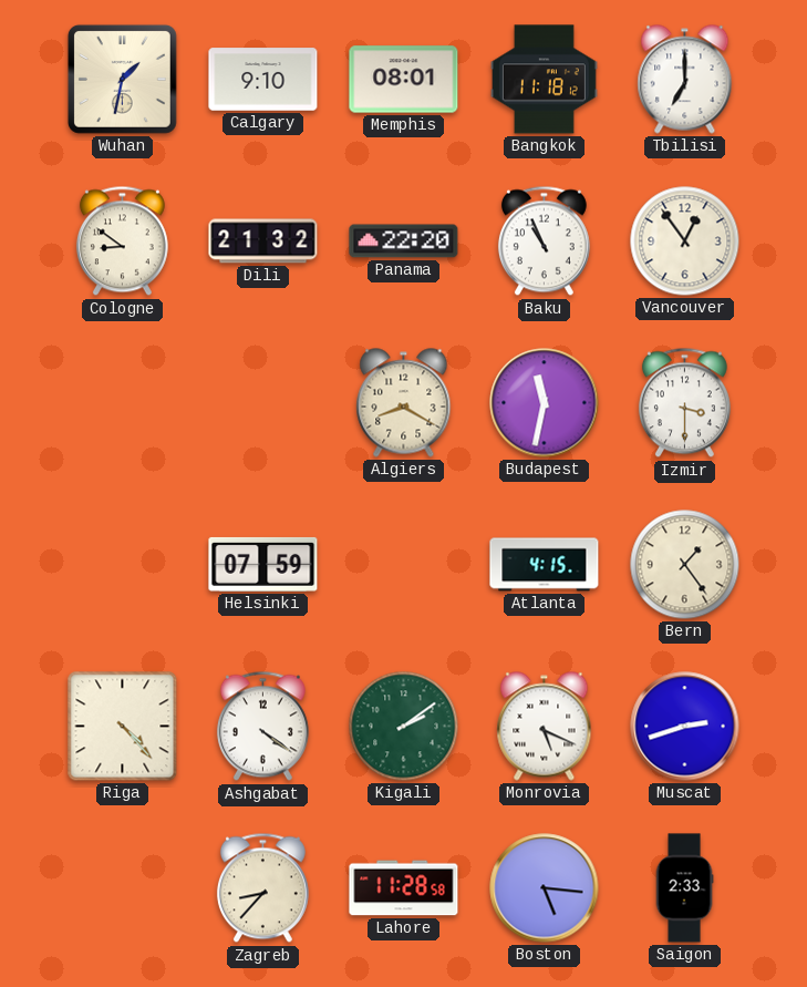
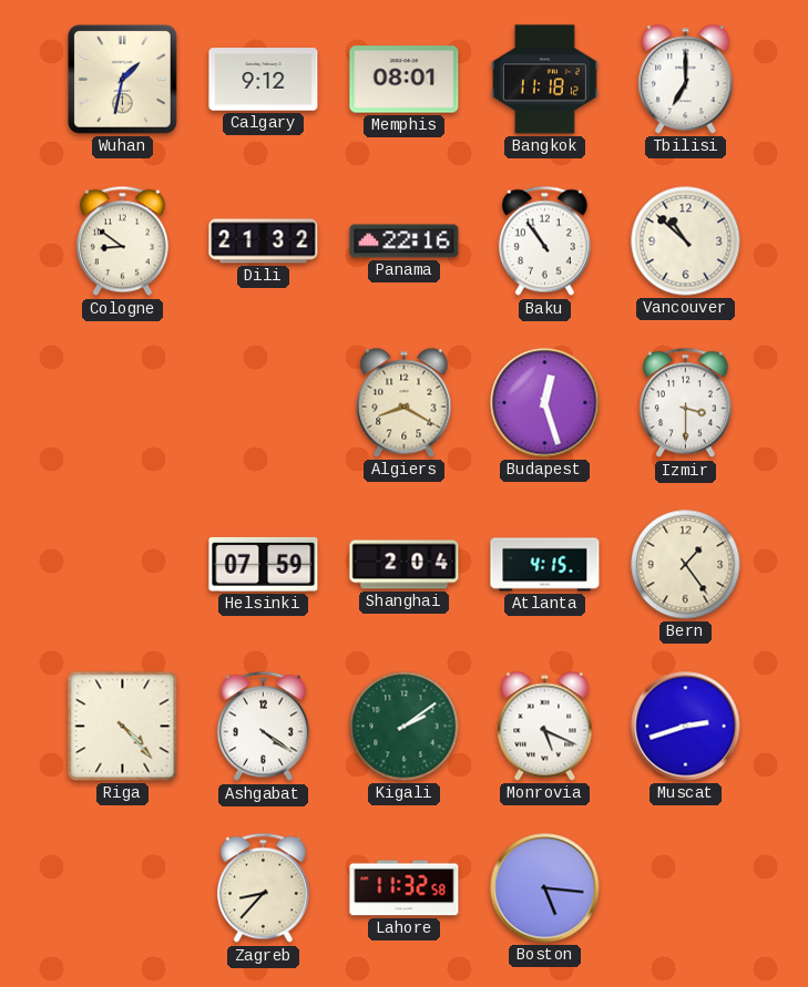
Calgary: 9:10 -> 9:12 (264, 80)
Panama: 22:20 -> 22:16 (405, 241)
Baku: 10:56 -> 10:54 (544, 241)
Vancouver: 12:54 -> 10:52 (686, 241)
Budapest: 11:32 -> 12:27 (545, 403)
Shanghai: none -> 2:04 (405, 565)
Lahore: 11:28 -> 11:32 (405, 888)
Saigon: 2:33 -> none (684, 888)
